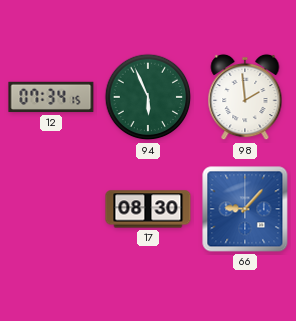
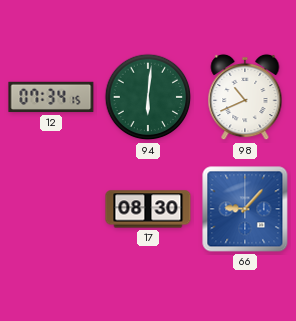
94: 5:56 -> 6:01 (148, 97)
98: 1:59 -> 10:41 (245, 97)
